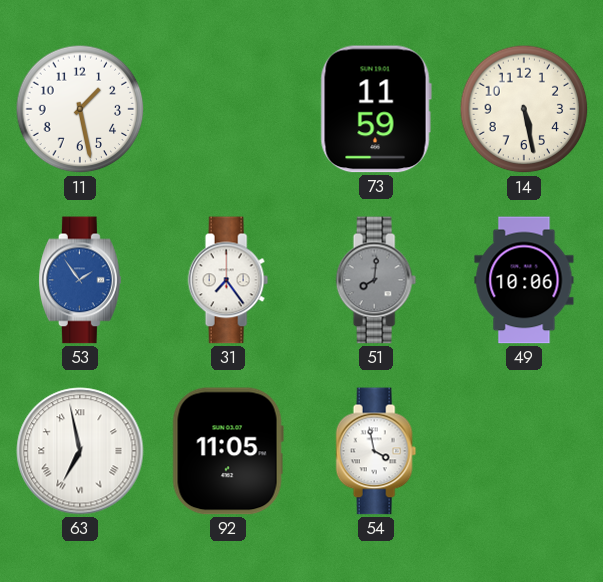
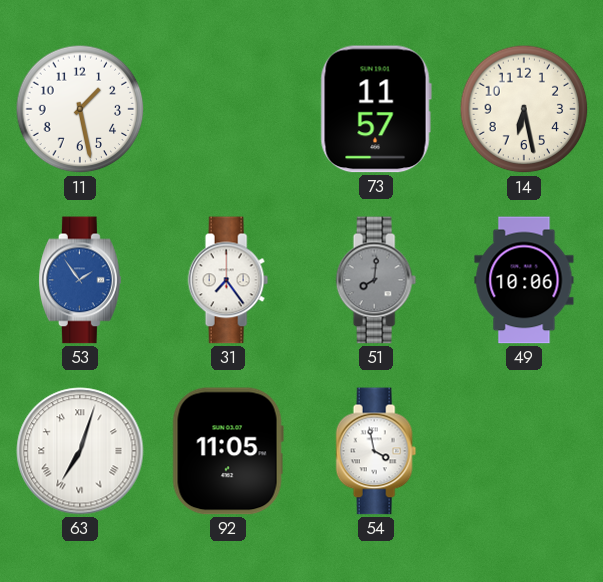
73: 11:59 -> 11:57 (376, 109)
14: 5:28 -> 6:28 (524, 109)
63: 6:58 -> 7:03 (80, 451)
